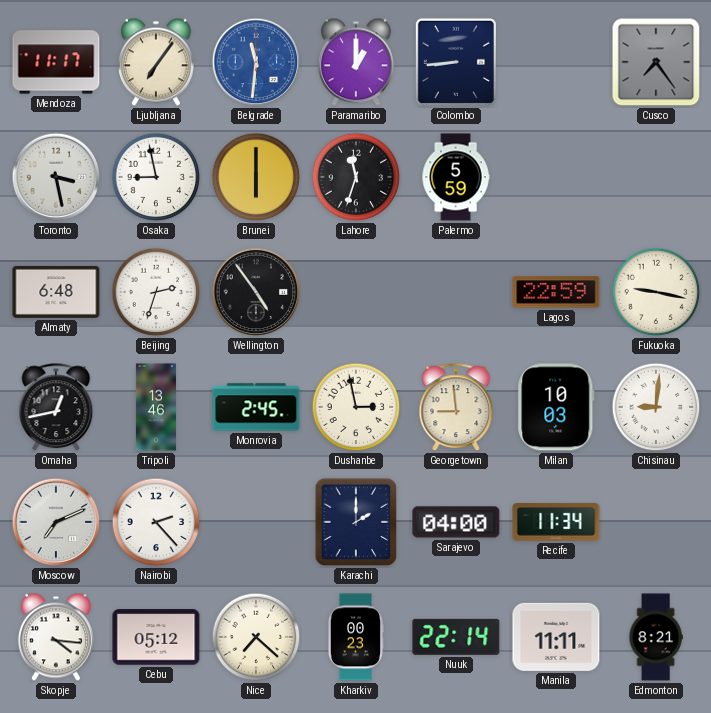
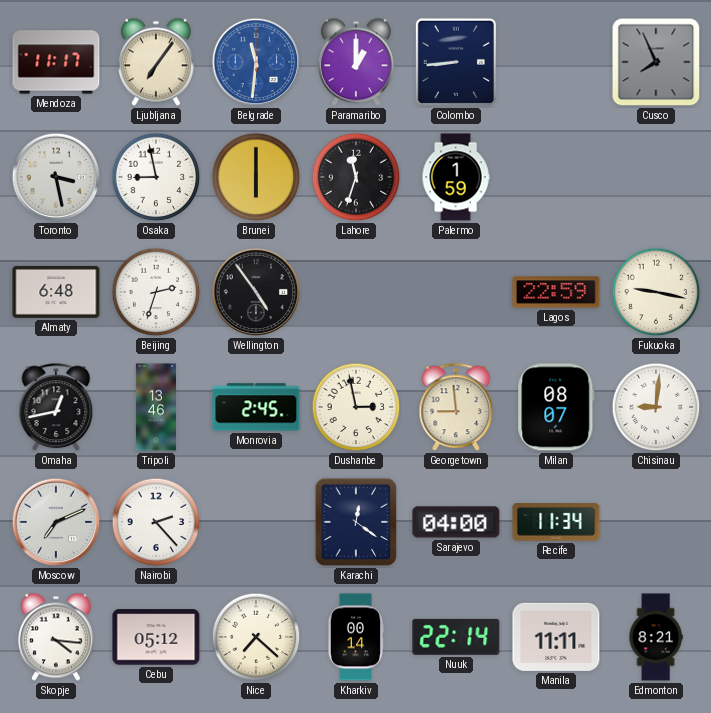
Cusco: 7:24 -> 7:56 (656, 62)
Palermo: 5:59 -> 1:59 (456, 177)
Milan: 10:03 -> 08:07 (556, 407)
Karachi: 2:00 -> 12:21 (356, 522)
Kharkiv: 00:23 -> 00:14 (355, 637)
